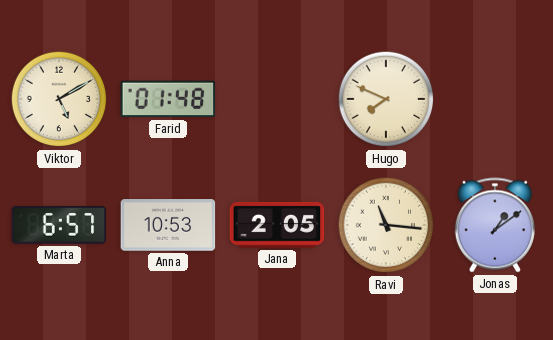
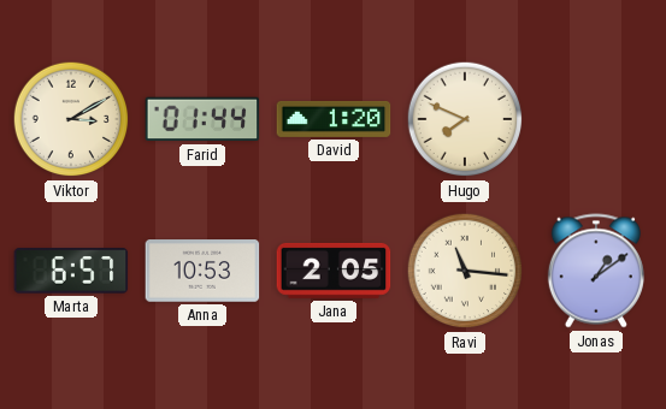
Viktor: 5:10 -> 3:10 (71, 119)
Farid: 01:48 -> 01:44 (202, 119)
David: none -> 1:20 (334, 119)
